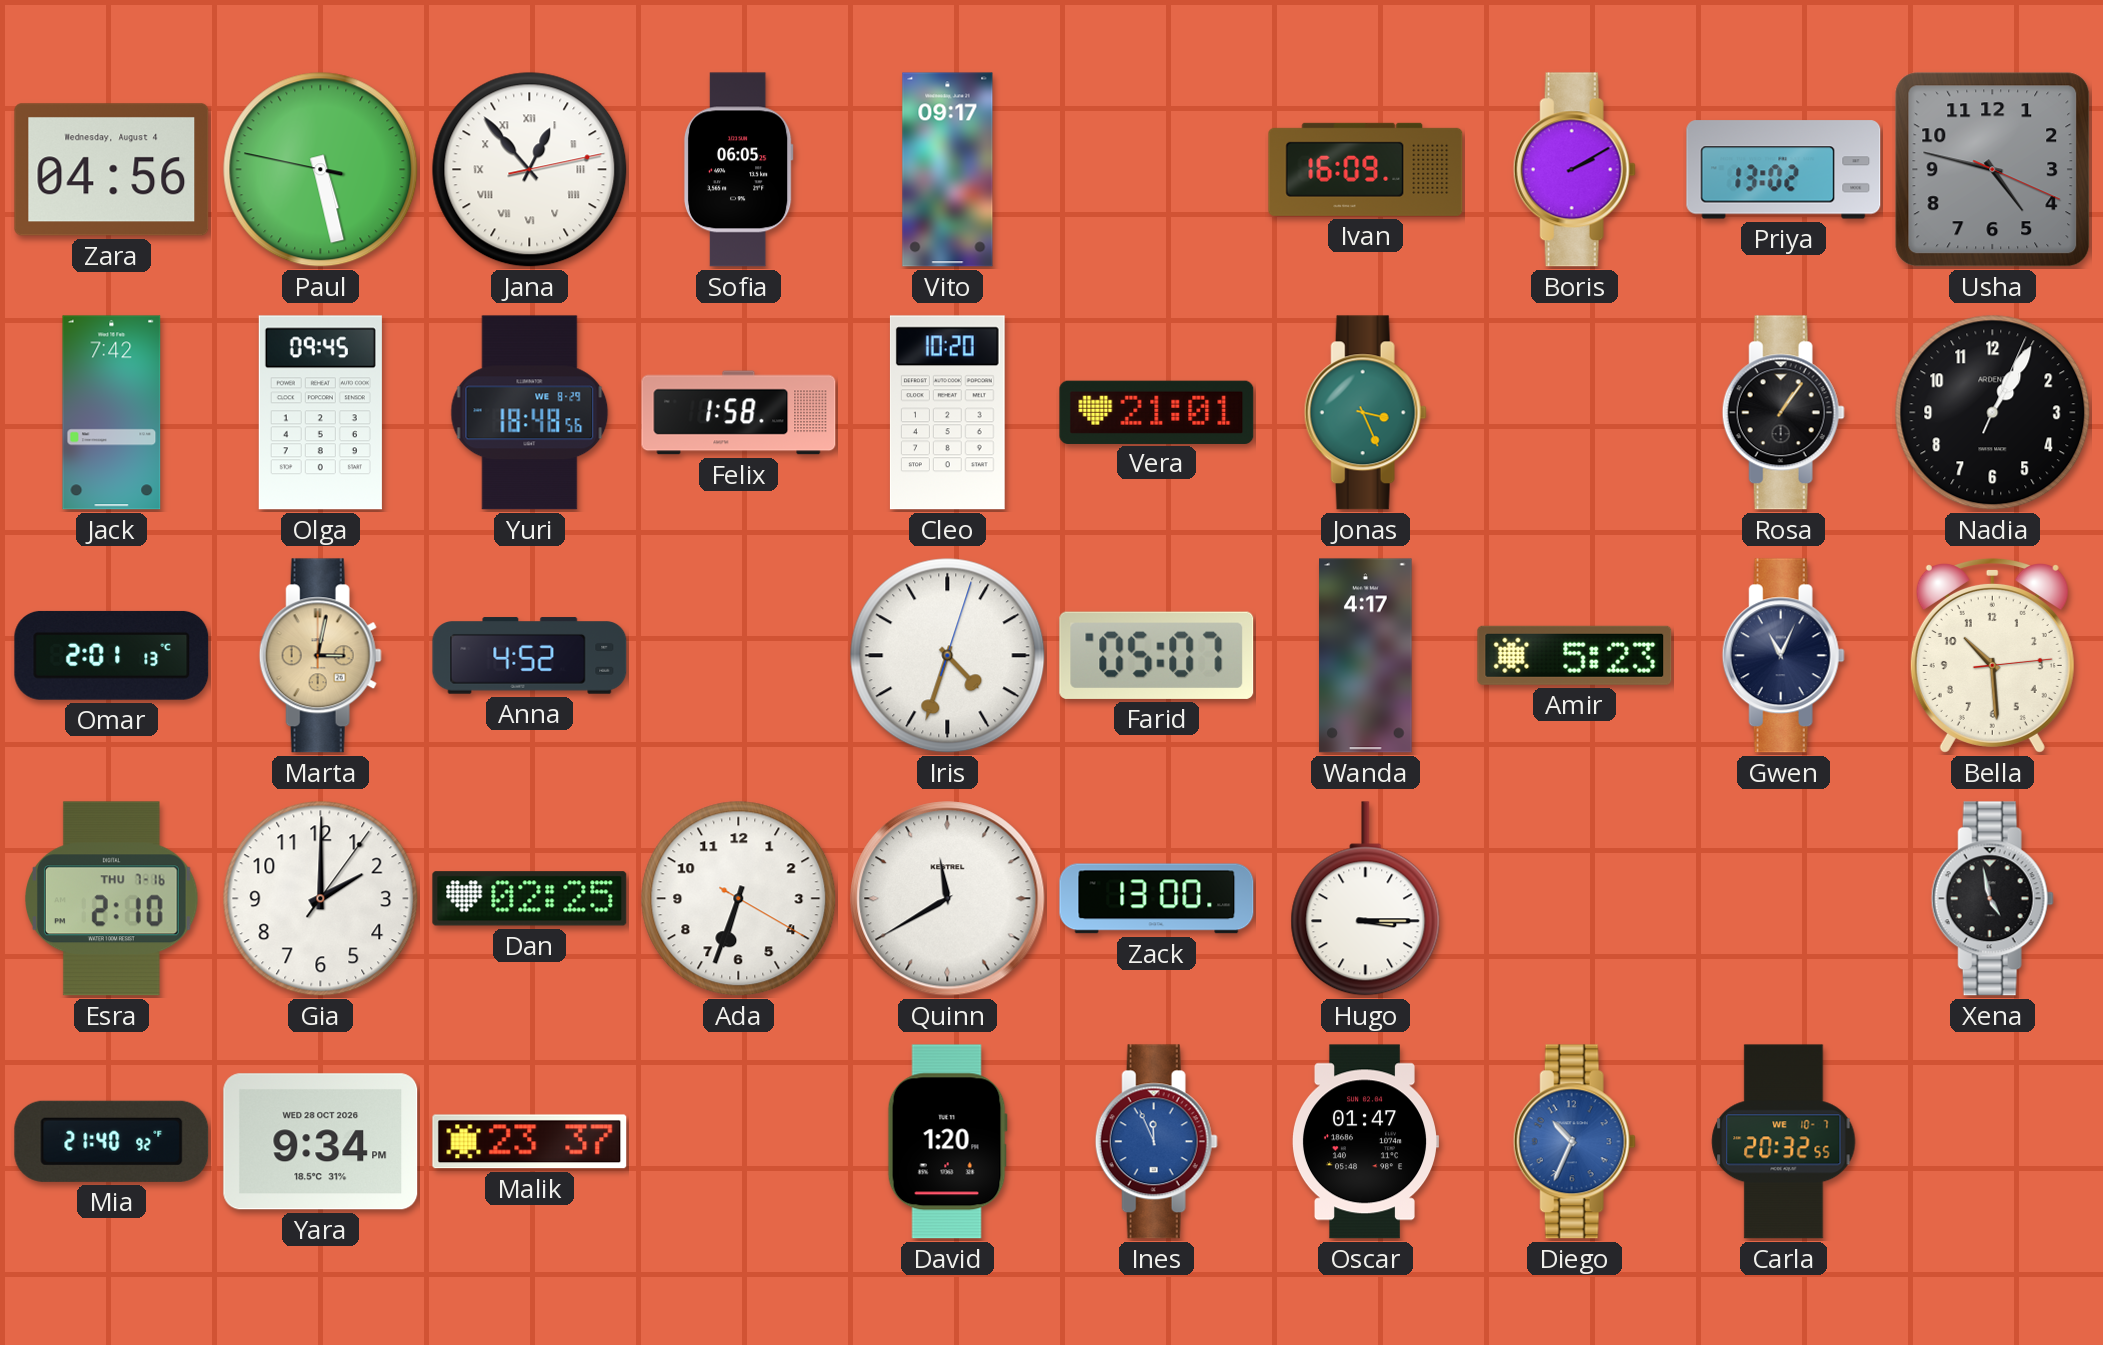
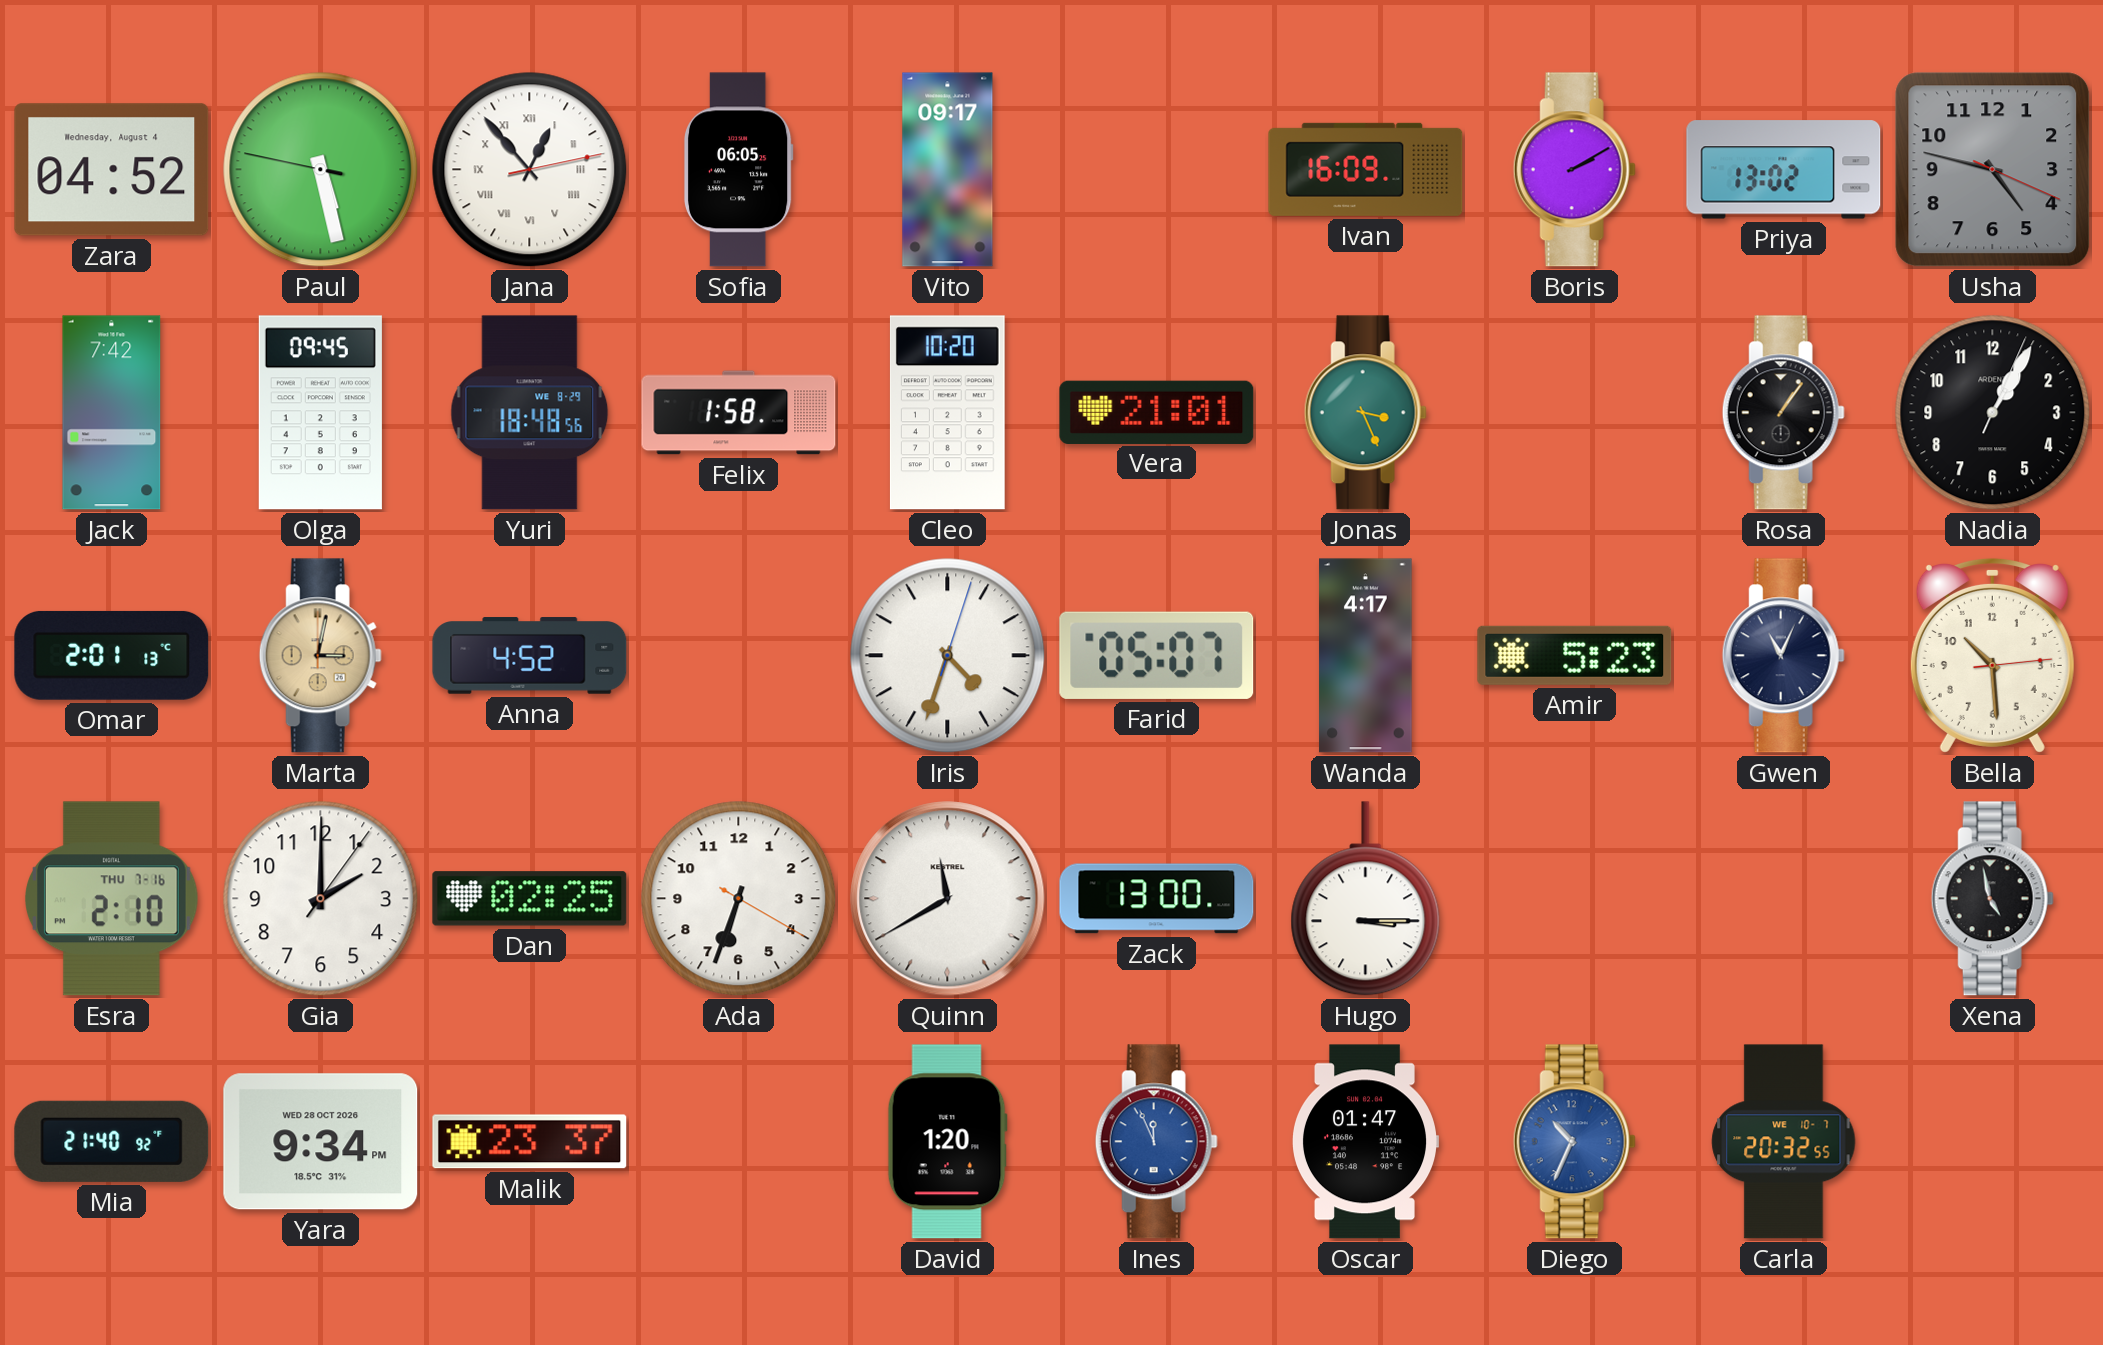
Zara: 04:56 -> 04:52 (112, 170)
